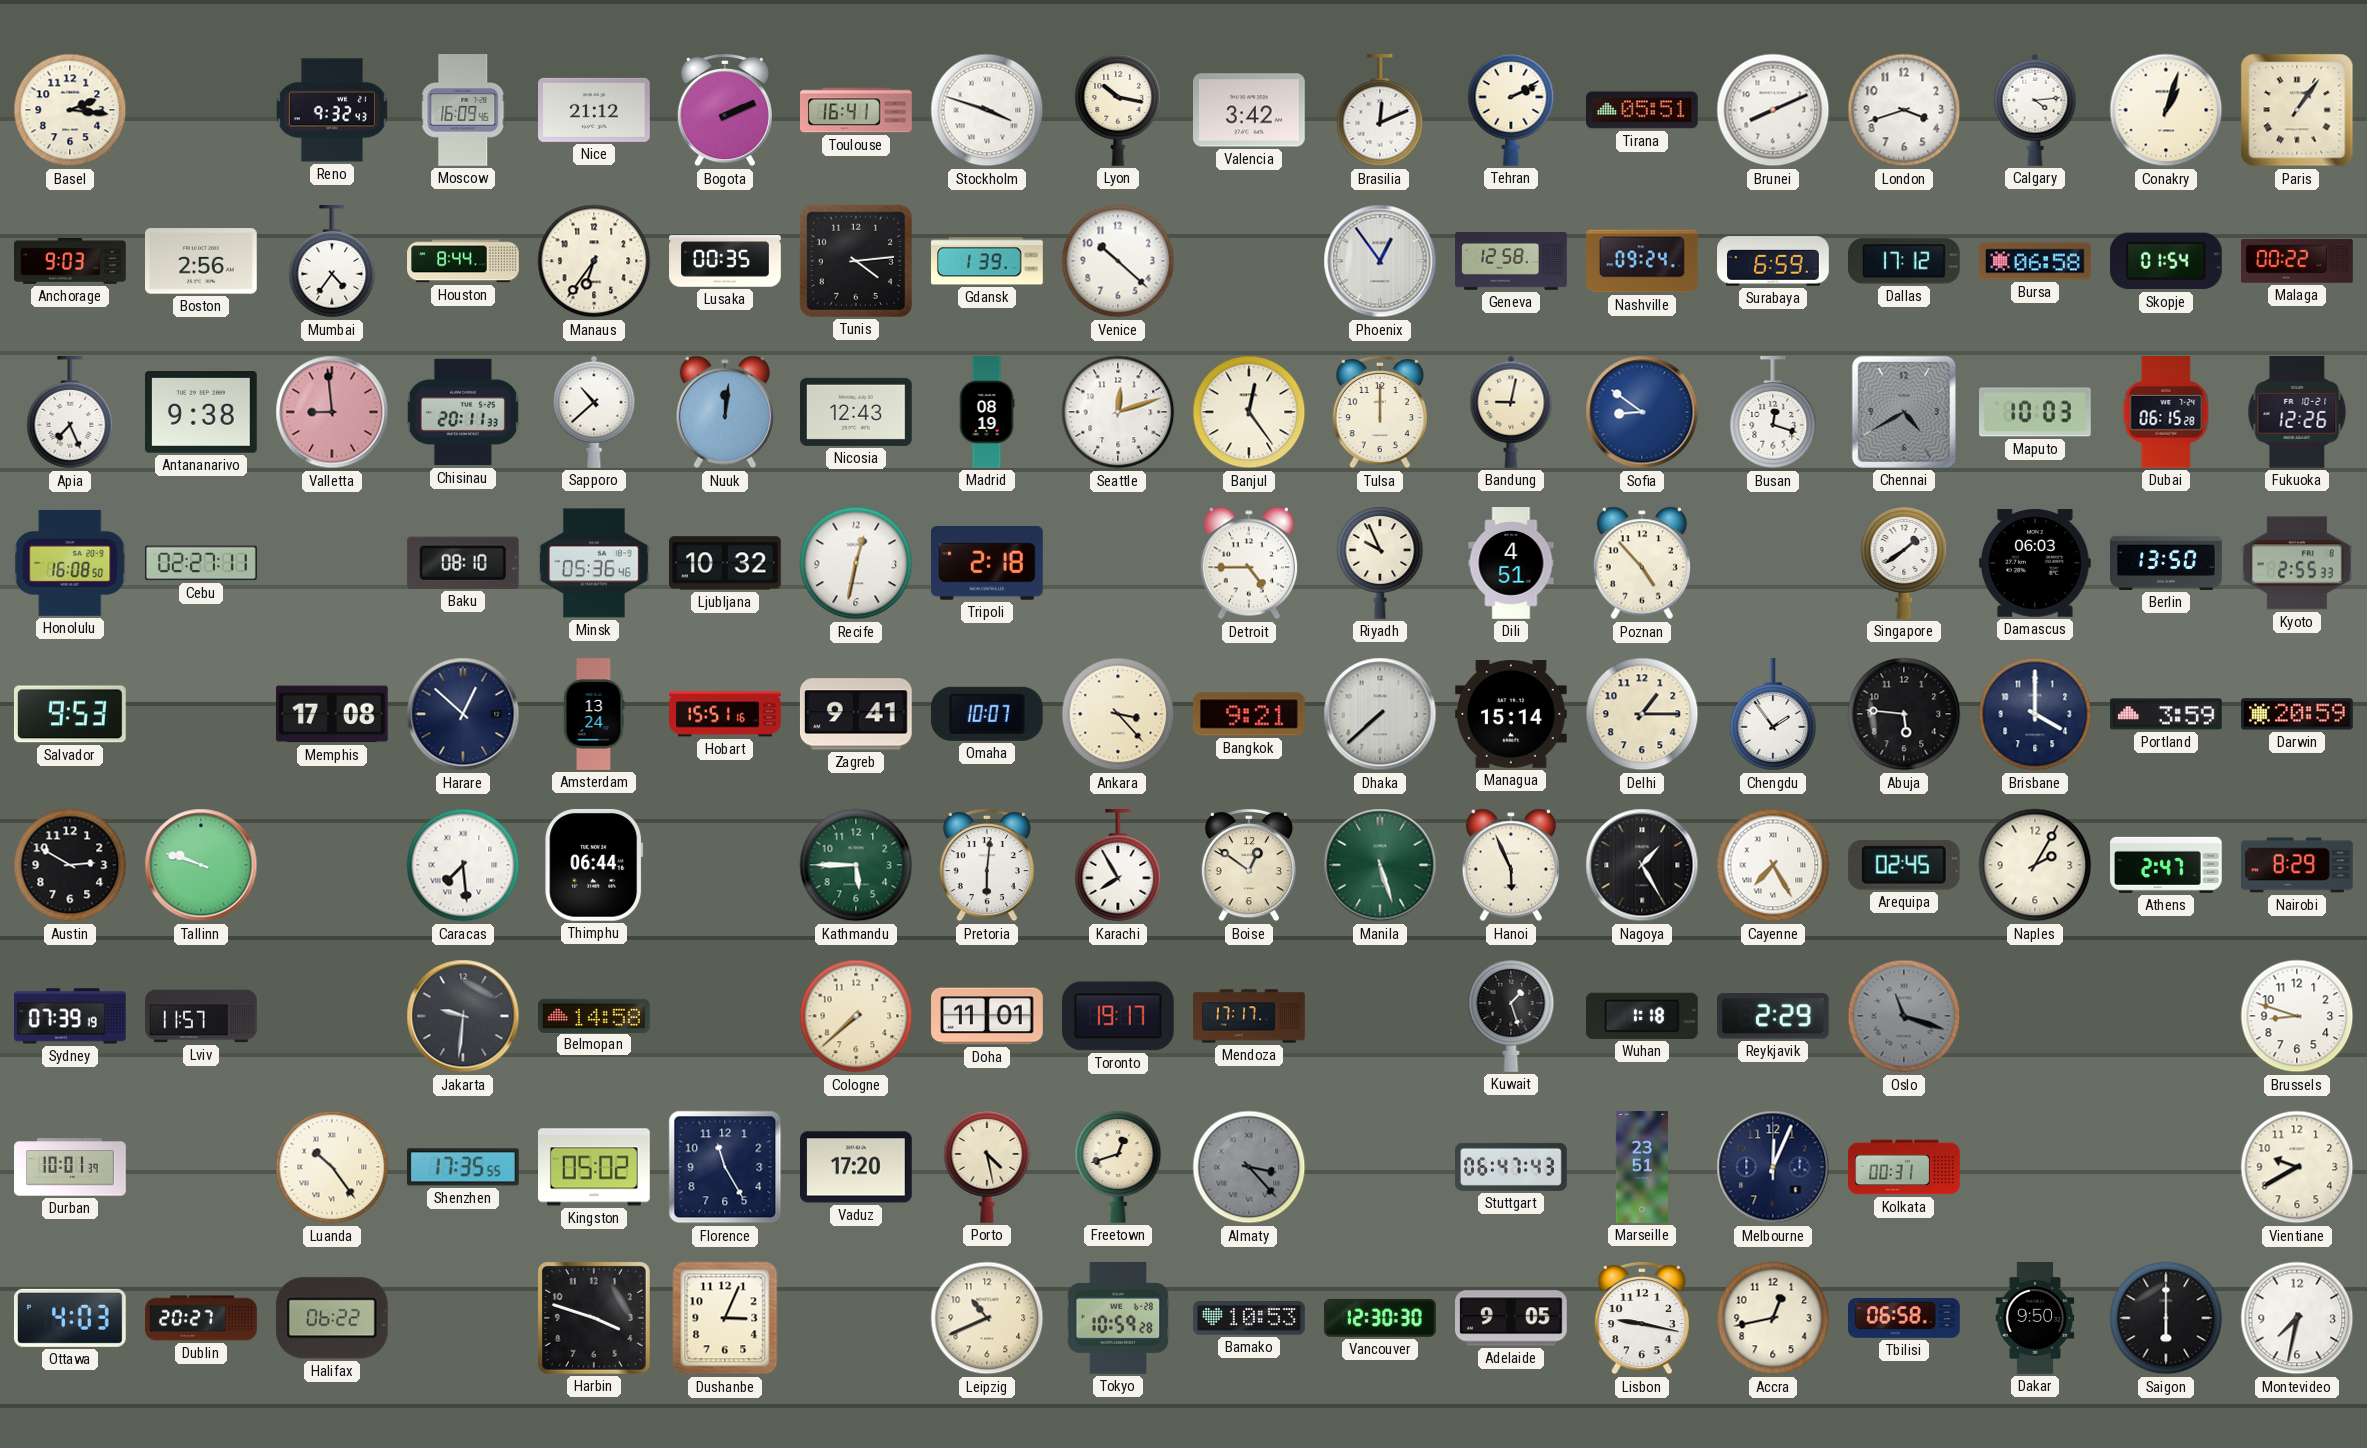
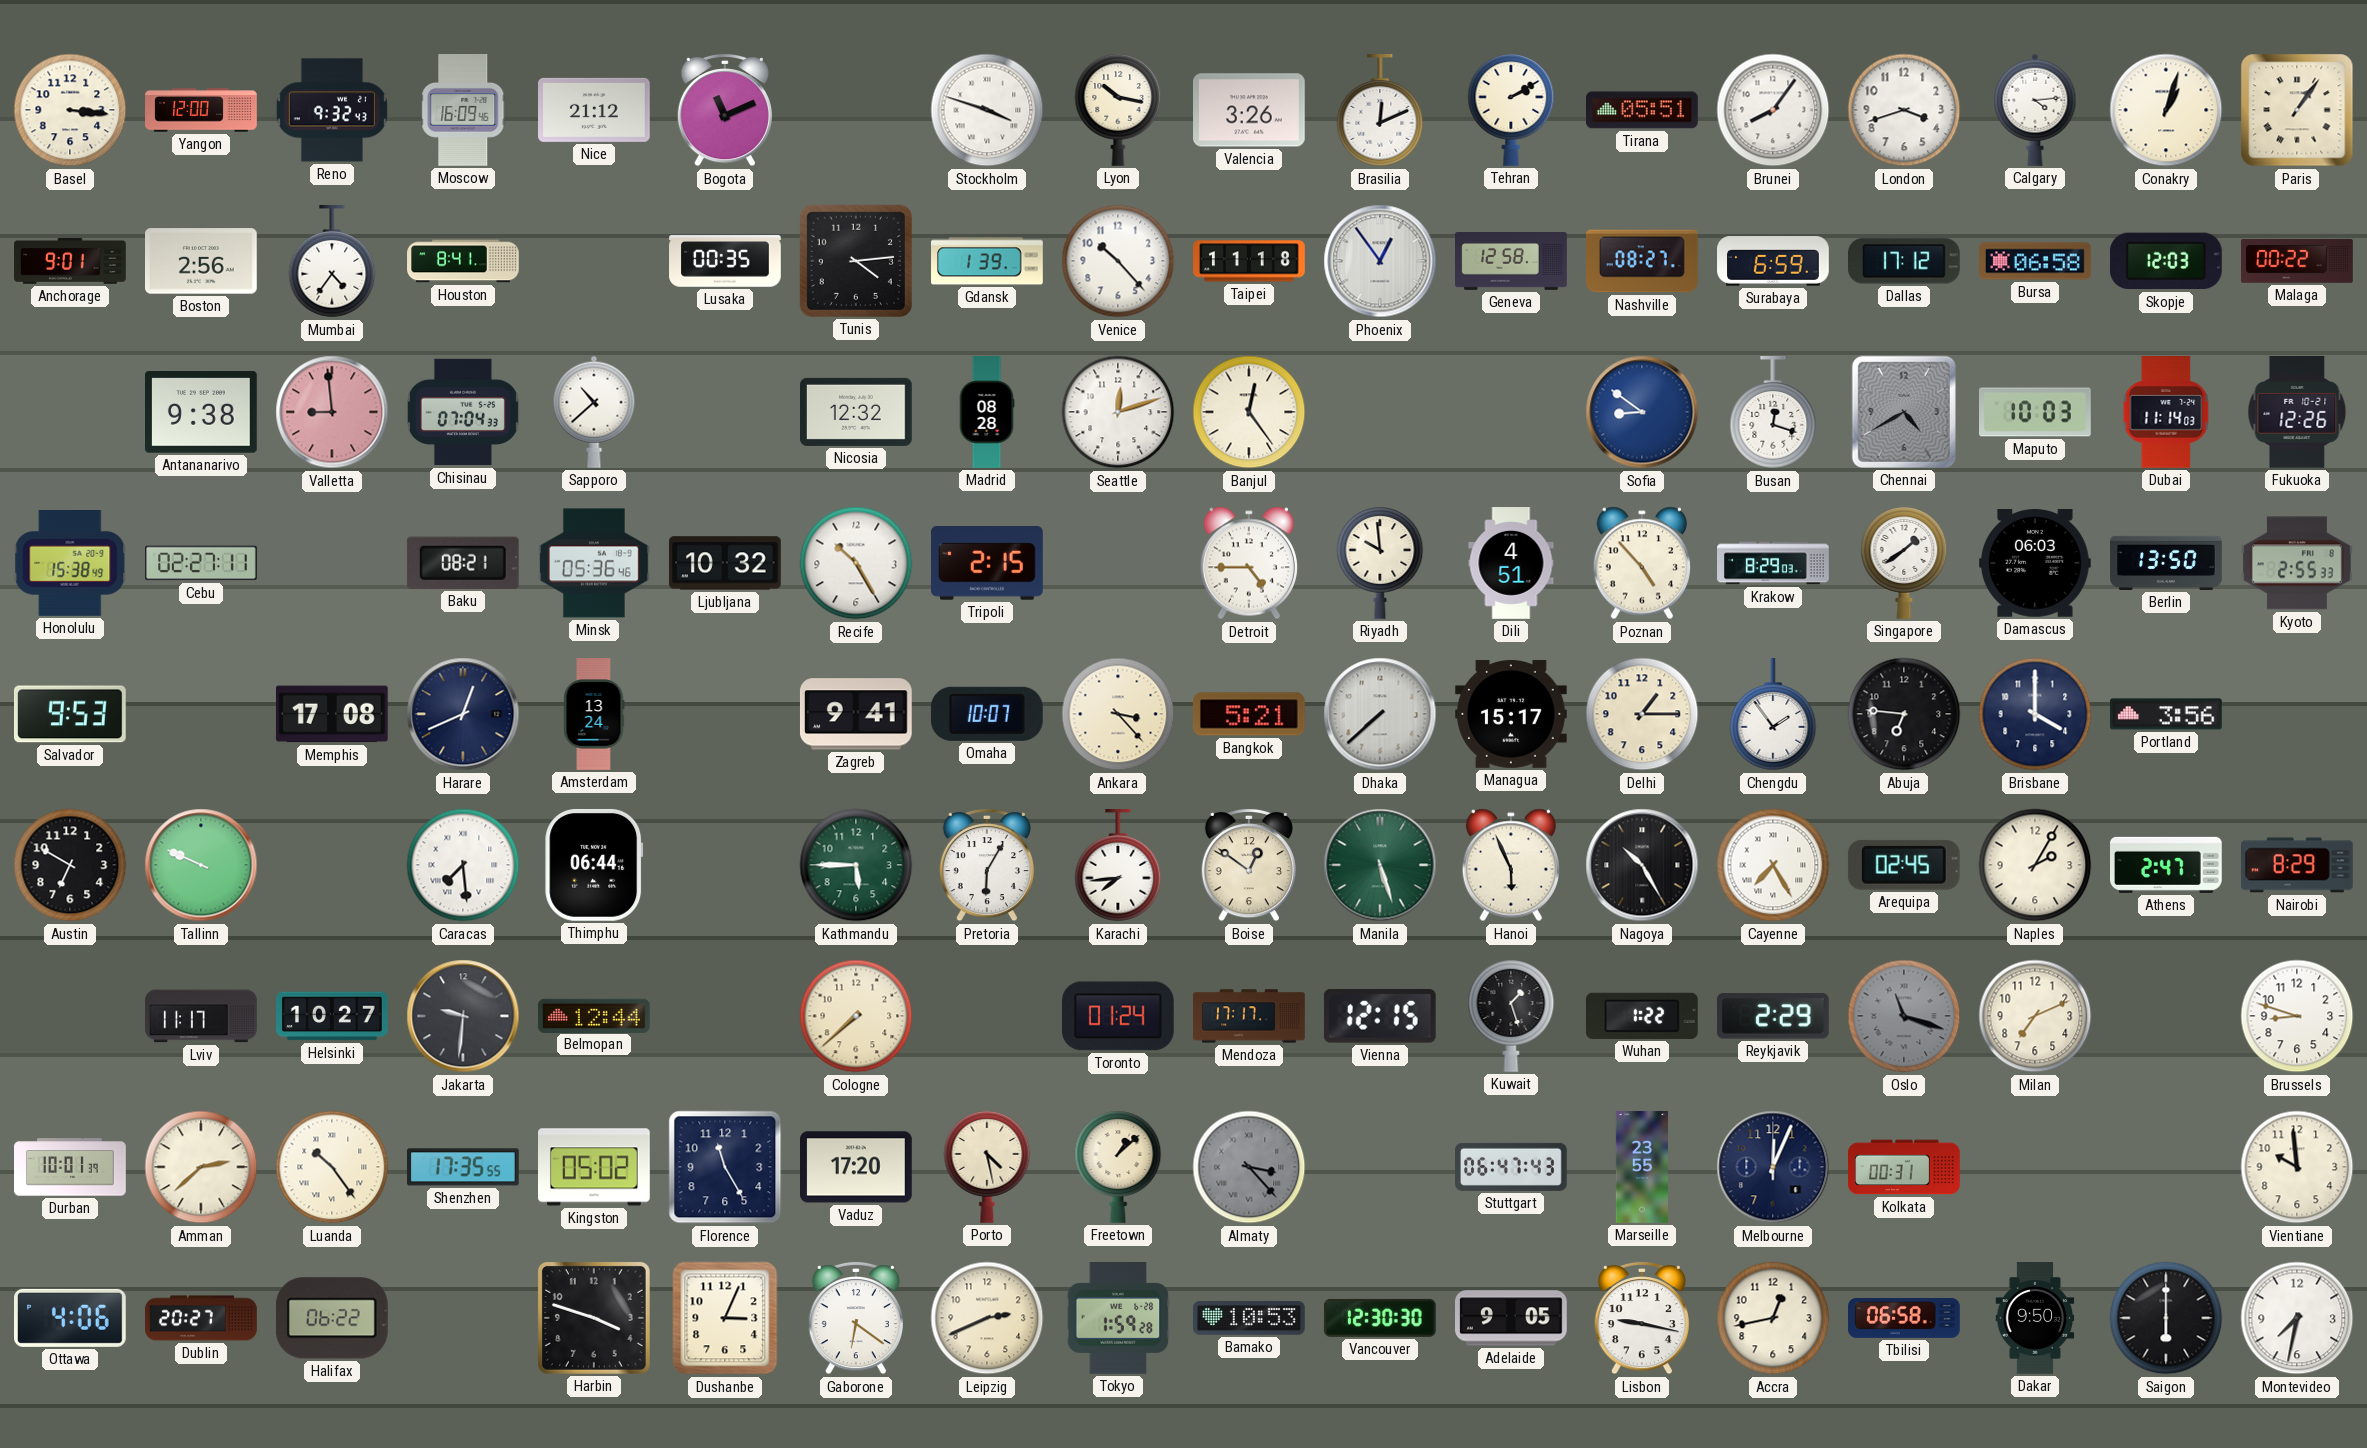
Basel: 2:16 -> 3:16 (70, 110)
Yangon: none -> 12:00 (201, 110)
Bogota: 2:11 -> 11:11 (725, 110)
Toulouse: 16:41 -> none (857, 110)
Valencia: 3:42 -> 3:26 (1250, 110)
Tehran: 2:11 -> 2:10 (1511, 110)
Brunei: 8:11 -> 8:06 (1773, 110)
Anchorage: 9:03 -> 9:01 (70, 262)
Houston: 8:44 -> 8:41 (463, 261)
Manaus: 6:36 -> none (594, 261)
Venice: 10:22 -> 10:23 (1118, 261)
Taipei: none -> 11:18 (1249, 261)
Nashville: 09:24 -> 08:27 (1643, 261)
Skopje: 01:54 -> 12:03 (2166, 261)
Apia: 7:26 -> none (70, 413)
Chisinau: 20:11 -> 07:04 (463, 412)
Nuuk: 12:01 -> none (725, 412)
Nicosia: 12:43 -> 12:32 (857, 412)
Madrid: 08:19 -> 08:28 (987, 412)
Tulsa: 12:00 -> none (1380, 412)
Bandung: 9:02 -> none (1511, 412)
Dubai: 06:15 -> 11:14 (2166, 413)
Honolulu: 16:08 -> 15:38 (70, 564)
Baku: 08:10 -> 08:21 (463, 563)
Recife: 12:32 -> 10:25 (856, 563)
Tripoli: 2:18 -> 2:15 (988, 564)
Riyadh: 9:56 -> 9:59 (1380, 563)
Krakow: none -> 8:29 (1773, 563)
Harare: 12:52 -> 12:41 (463, 714)
Hobart: 15:51 -> none (725, 714)
Bangkok: 9:21 -> 5:21 (1249, 714)
Managua: 15:14 -> 15:17 (1512, 714)
Abuja: 5:46 -> 6:46 (1904, 714)
Portland: 3:59 -> 3:56 (2167, 714)
Darwin: 20:59 -> none (2298, 714)
Austin: 2:50 -> 6:50 (70, 865)
Tallinn: 9:48 -> 9:49 (201, 865)
Pretoria: 6:01 -> 6:05 (987, 865)
Karachi: 7:55 -> 7:44 (1118, 866)
Nagoya: 1:25 -> 10:25 (1642, 865)
Sydney: 07:39 -> none (71, 1016)
Lviv: 11:57 -> 11:17 (201, 1016)
Helsinki: none -> 10:27 (333, 1016)
Belmopan: 14:58 -> 12:44 (595, 1015)
Doha: 11:01 -> none (987, 1016)
Toronto: 19:17 -> 01:24 (1118, 1016)
Vienna: none -> 12:15 (1380, 1016)
Wuhan: 1:18 -> 1:22 (1642, 1016)
Milan: none -> 7:11 (2035, 1016)
Amman: none -> 2:38 (201, 1167)
Freetown: 12:42 -> 1:08 (1118, 1167)
Marseille: 23:51 -> 23:55 (1641, 1167)
Vientiane: 9:40 -> 9:59 (2297, 1167)
Ottawa: 4:03 -> 4:06 (71, 1318)
Gaborone: none -> 6:21 (856, 1318)
Leipzig: 10:41 -> 2:41 (987, 1318)
Tokyo: 10:59 -> 1:59 (1118, 1319)
